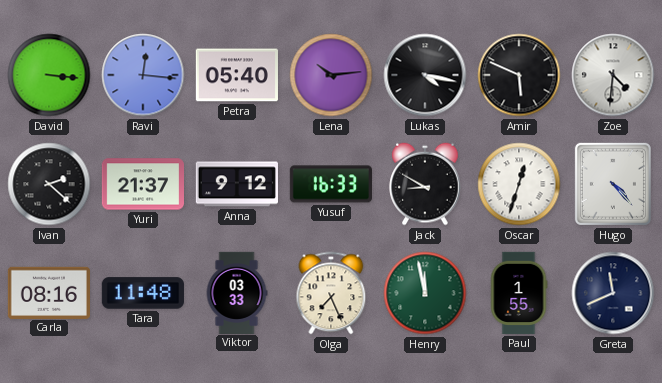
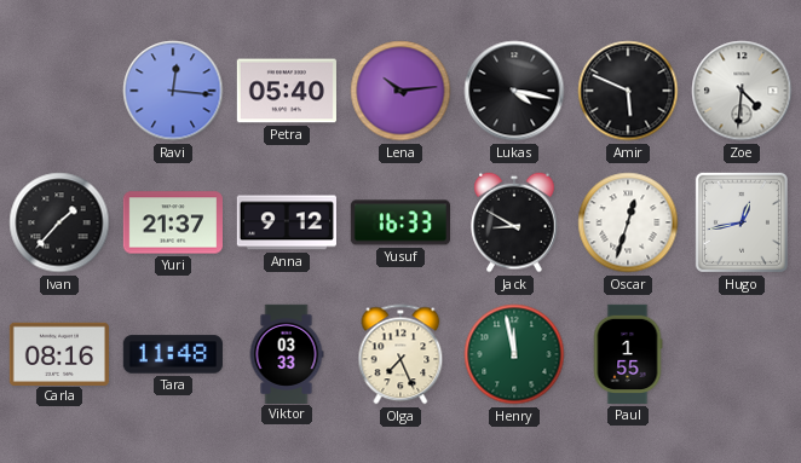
David: 3:16 -> none (49, 75)
Ivan: 2:22 -> 1:37 (59, 222)
Hugo: 4:23 -> 12:43 (742, 222)
Greta: 11:41 -> none (613, 293)
